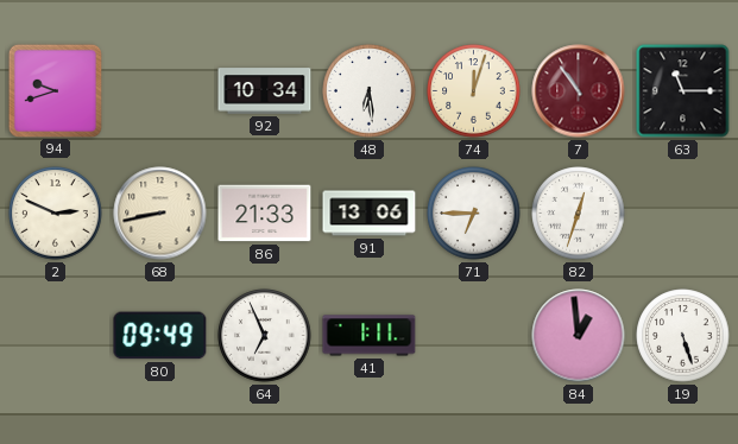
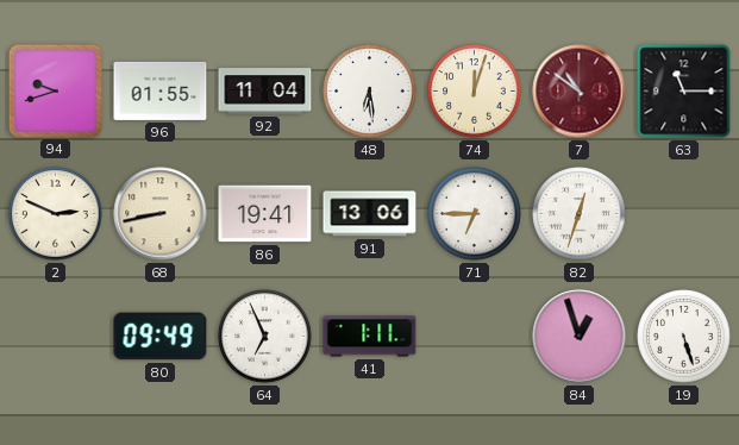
96: none -> 01:55 (161, 90)
92: 10:34 -> 11:04 (265, 92)
7: 10:54 -> 10:51 (580, 92)
86: 21:33 -> 19:41 (265, 214)
84: 12:59 -> 12:57 (580, 337)
